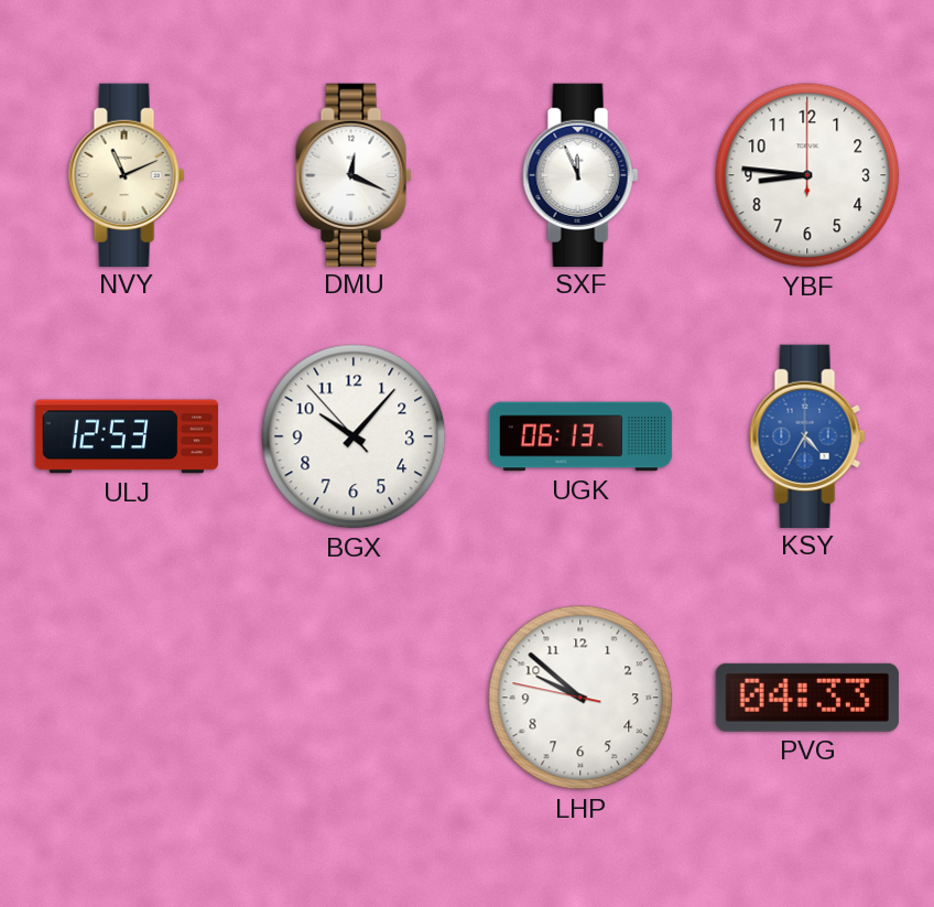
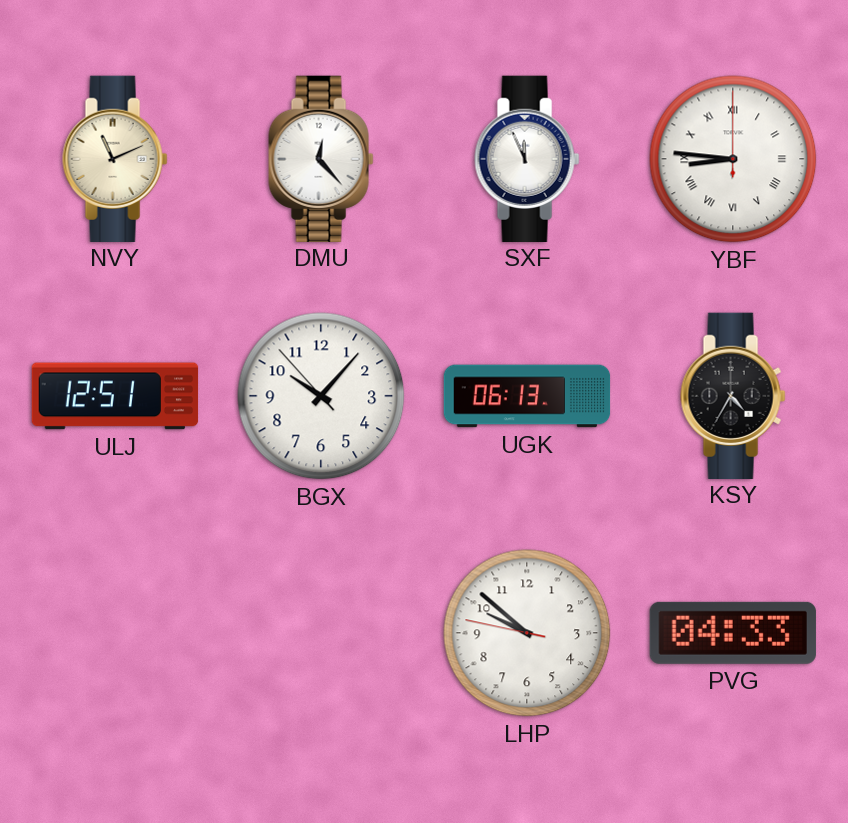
DMU: 12:19 -> 12:23 (321, 158)
YBF numerals: Arabic -> Roman (733, 159)
ULJ: 12:53 -> 12:51 (115, 396)
KSY dial: blue -> black (733, 395)
